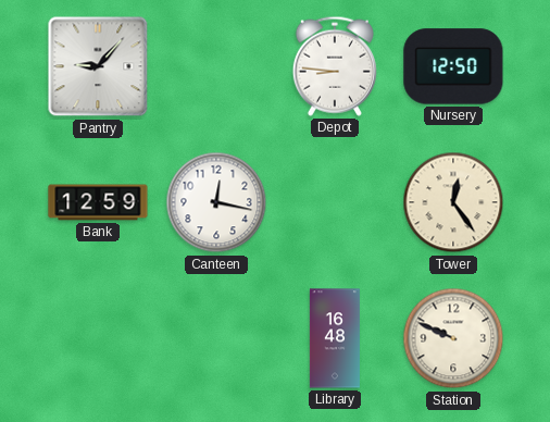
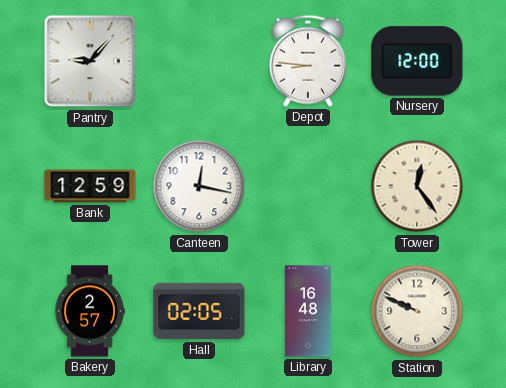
Nursery: 12:50 -> 12:00 (417, 61)
Bakery: none -> 2:57 (90, 311)
Hall: none -> 02:05 (199, 311)
